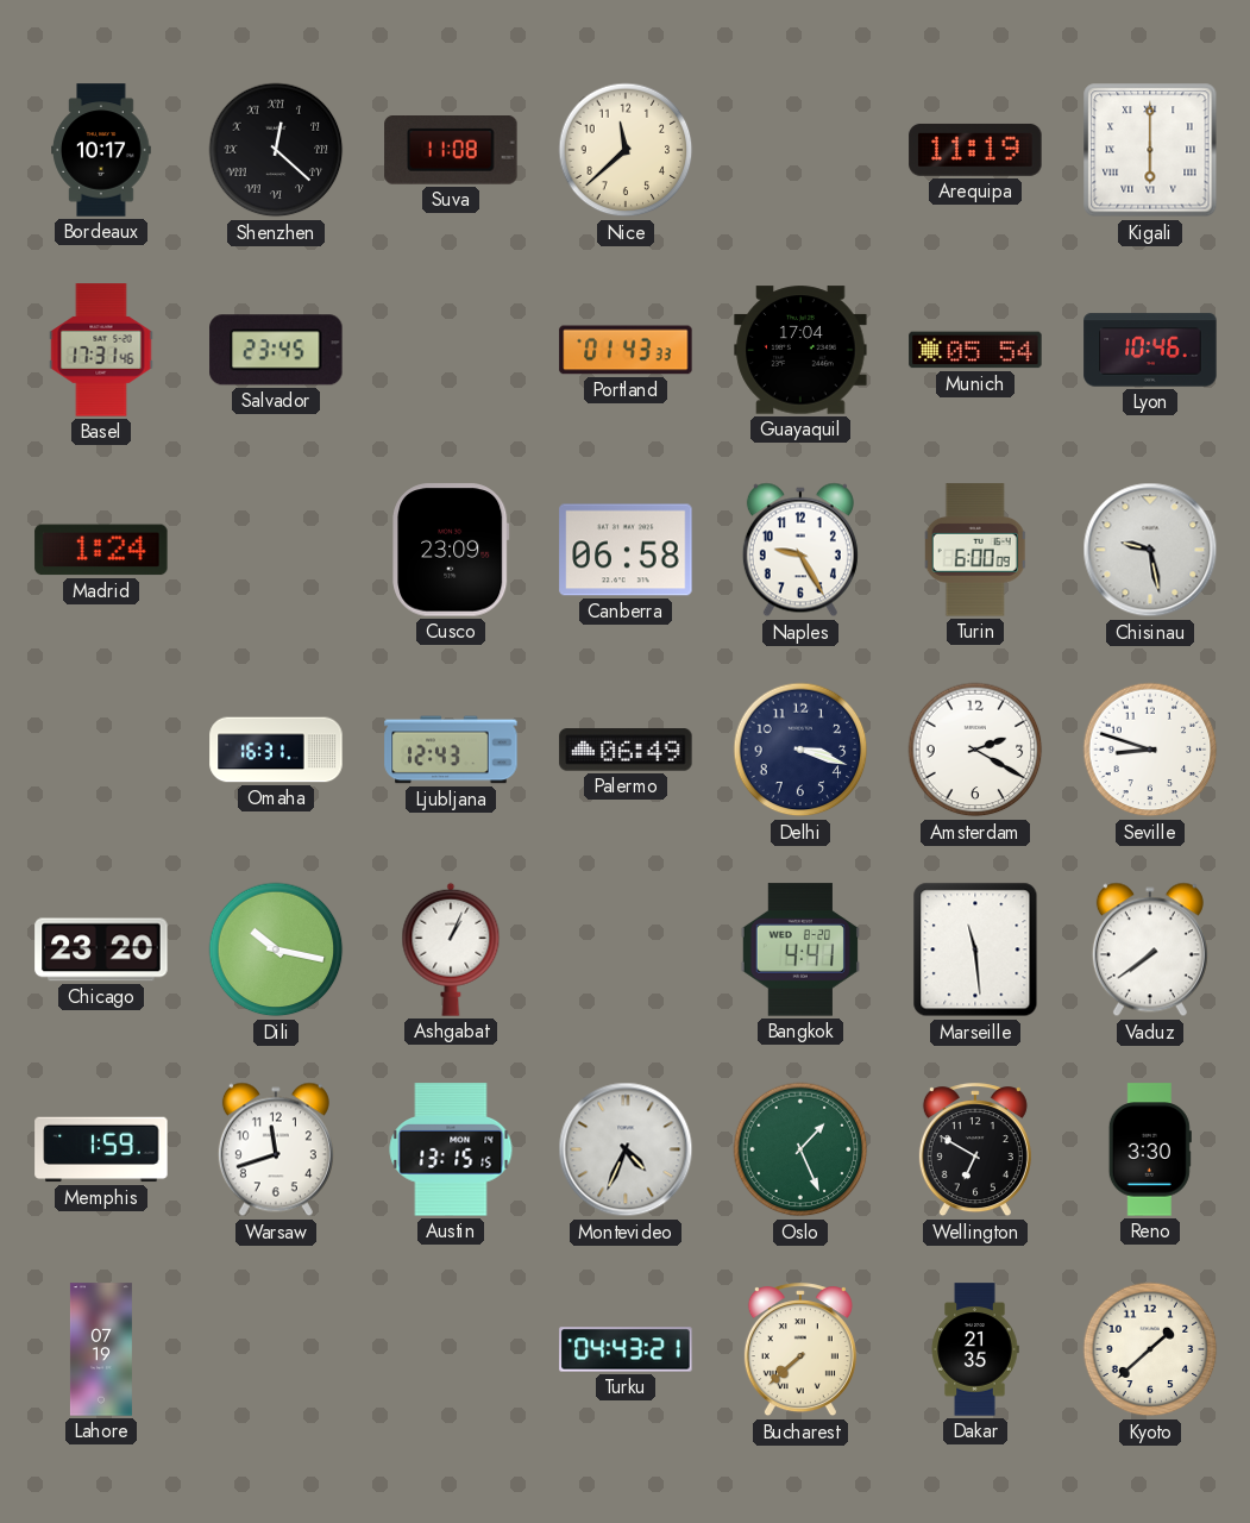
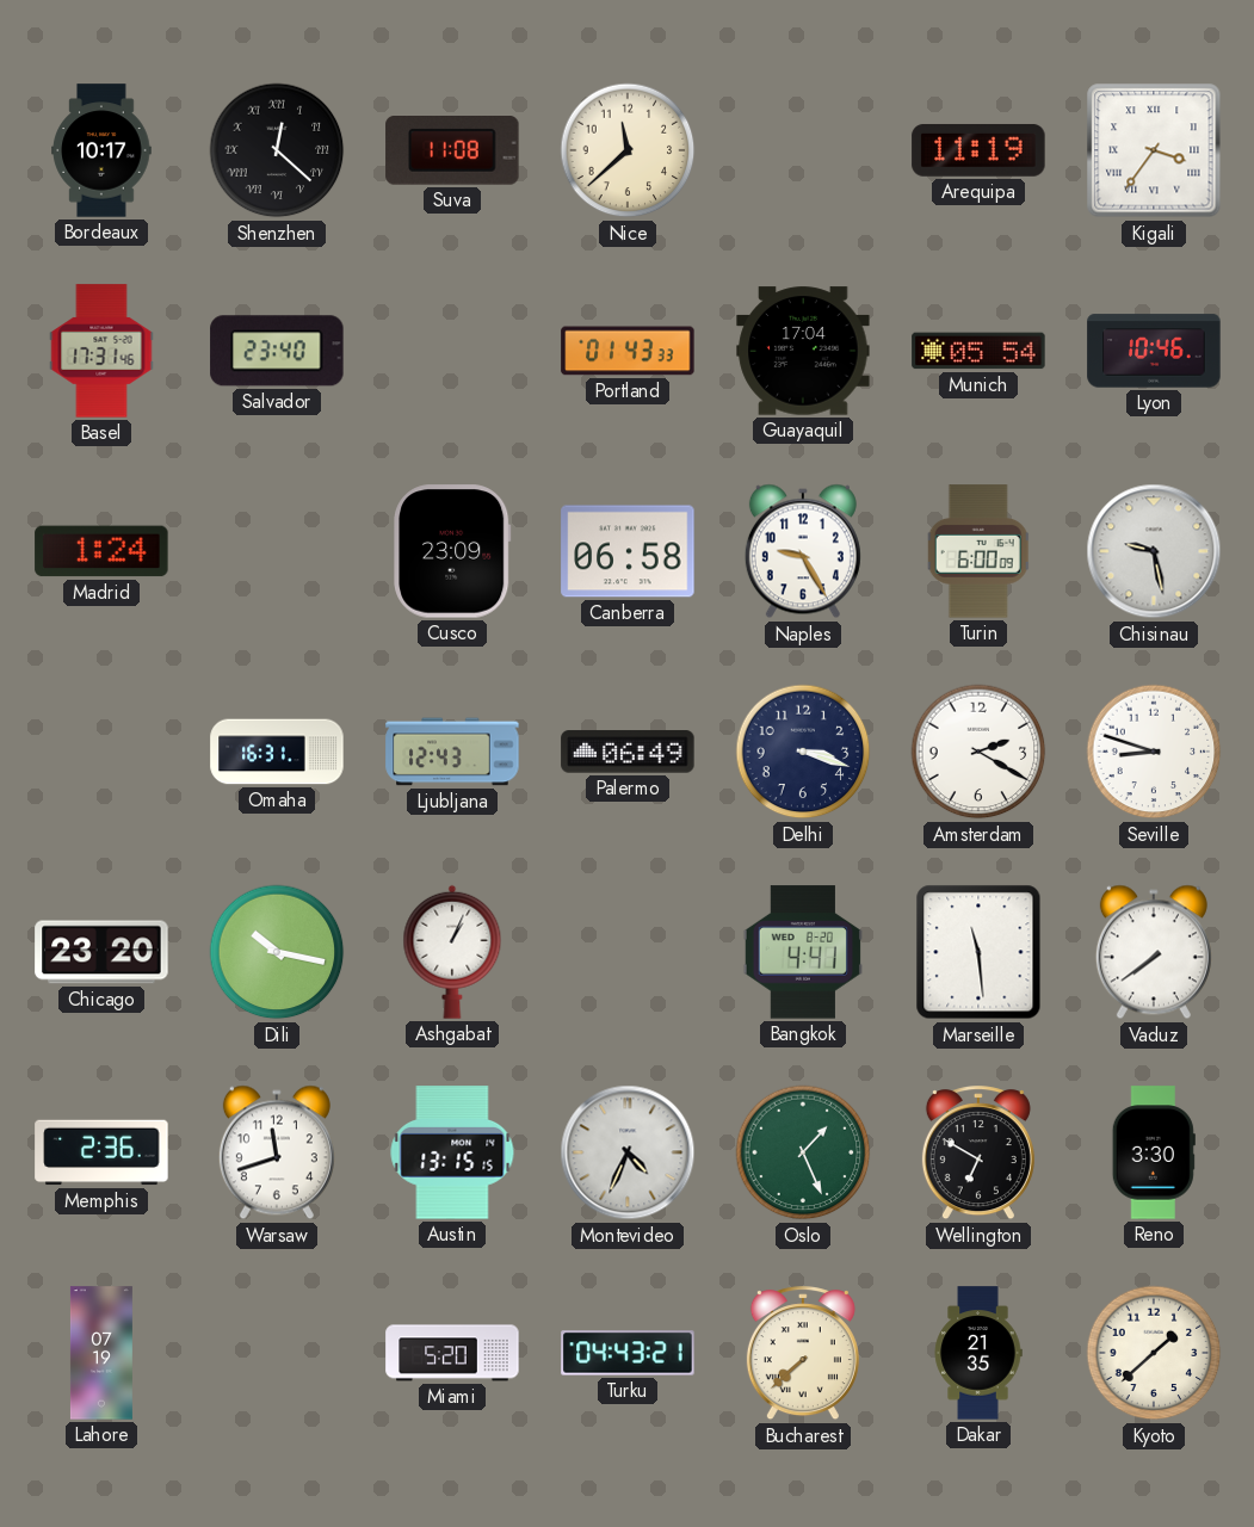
Kigali: 6:00 -> 3:36 (1154, 150)
Salvador: 23:45 -> 23:40 (277, 351)
Memphis: 1:59 -> 2:36 (101, 1152)
Miami: none -> 5:20 (452, 1353)
